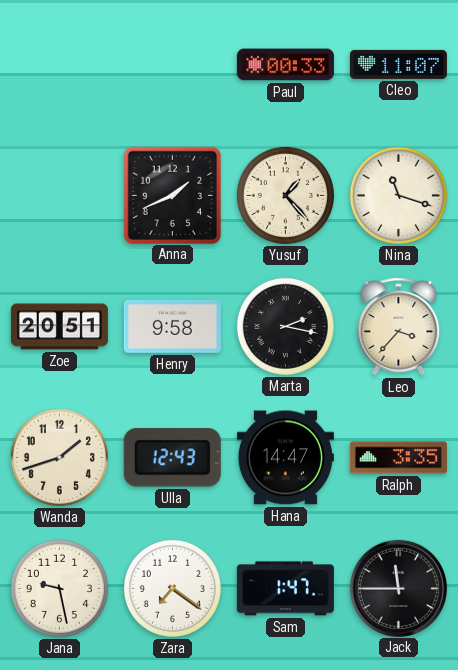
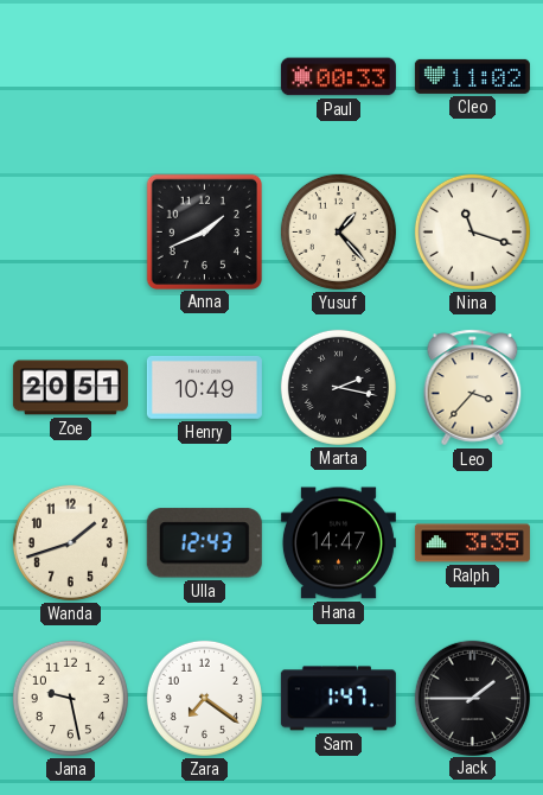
Cleo: 11:07 -> 11:02 (472, 76)
Henry: 9:58 -> 10:49 (204, 387)
Jack: 11:45 -> 1:45 (472, 698)
